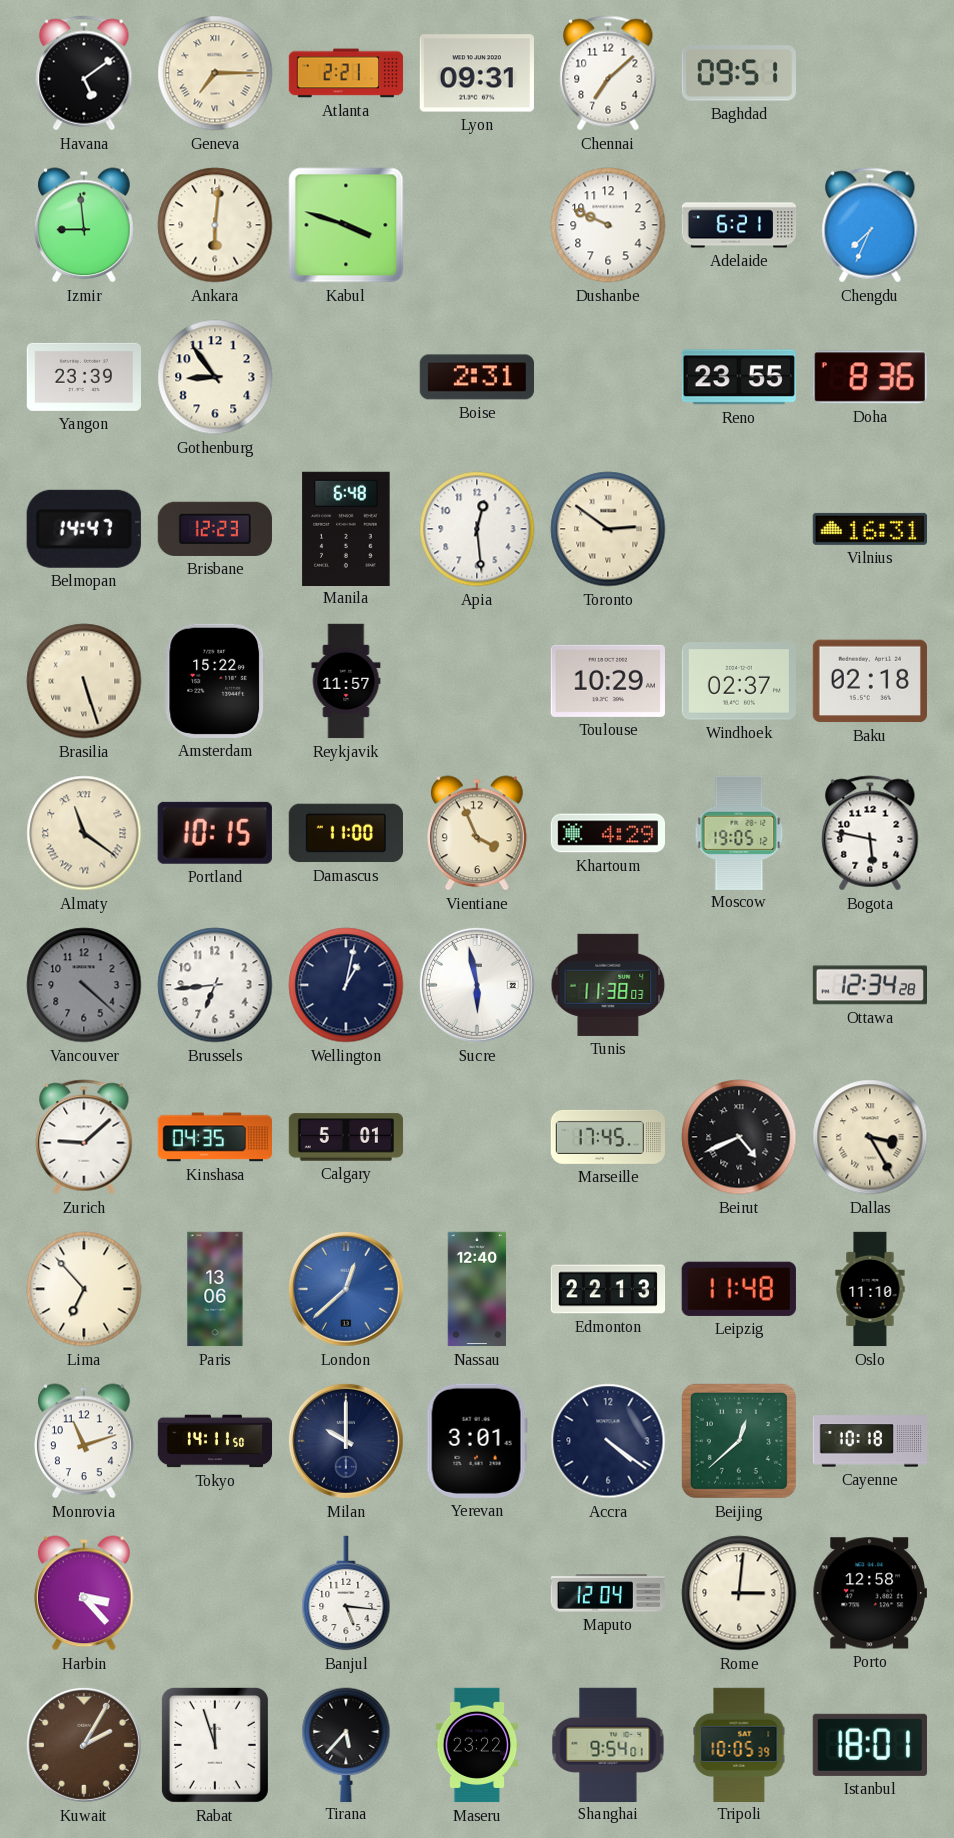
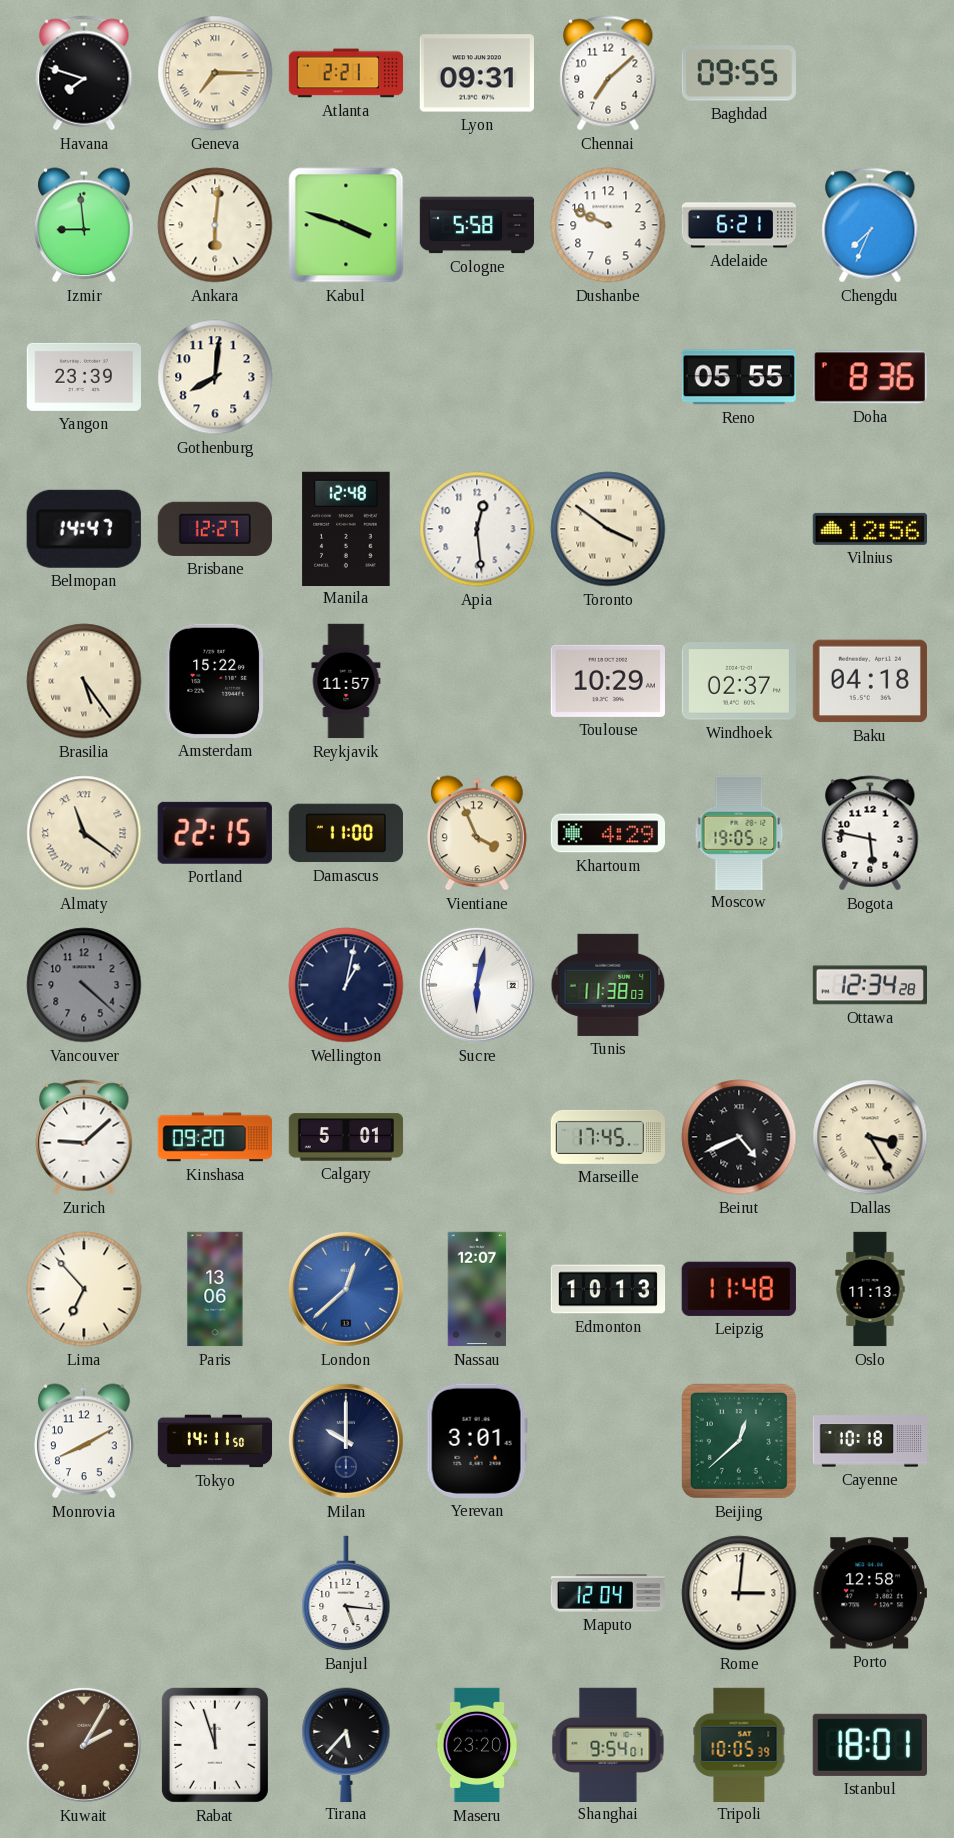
Havana: 5:09 -> 7:48 (84, 73)
Baghdad: 09:51 -> 09:55 (739, 73)
Cologne: none -> 5:58 (477, 225)
Gothenburg: 8:54 -> 8:01 (215, 377)
Boise: 2:31 -> none (476, 377)
Reno: 23:55 -> 05:55 (739, 377)
Brisbane: 12:23 -> 12:27 (215, 529)
Manila: 6:48 -> 12:48 (346, 528)
Toronto: 2:51 -> 3:51 (608, 529)
Vilnius: 16:31 -> 12:56 (869, 529)
Brasilia: 5:27 -> 5:24 (84, 681)
Baku: 02:18 -> 04:18 (870, 681)
Portland: 10:15 -> 22:15 (215, 833)
Brussels: 6:44 -> none (215, 985)
Sucre: 5:58 -> 6:02 (477, 985)
Kinshasa: 04:35 -> 09:20 (214, 1137)
Nassau: 12:40 -> 12:07 (477, 1289)
Edmonton: 22:13 -> 10:13 (608, 1289)
Oslo: 11:10 -> 11:13 (870, 1289)
Monrovia: 11:12 -> 8:10 (85, 1441)
Accra: 4:21 -> none (608, 1441)
Harbin: 3:23 -> none (85, 1593)
Maseru: 23:22 -> 23:20 (477, 1745)
